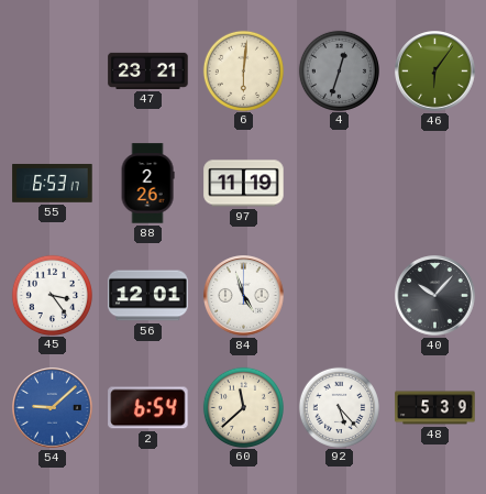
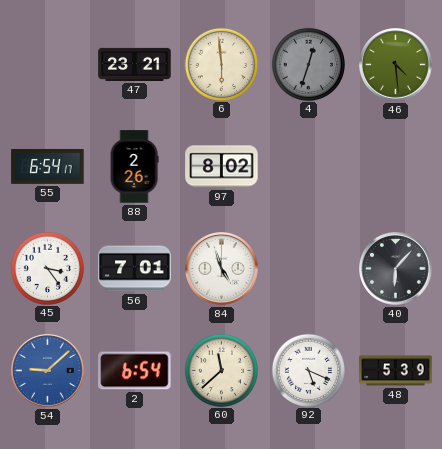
6: 6:01 -> 5:59 (221, 64)
46: 6:06 -> 4:29 (396, 65)
55: 6:53 -> 6:54 (48, 166)
97: 11:19 -> 8:02 (222, 167)
56: 12:01 -> 7:01 (135, 269)
40: 10:07 -> 6:07 (396, 269)
92: 5:23 -> 5:19 (308, 370)
